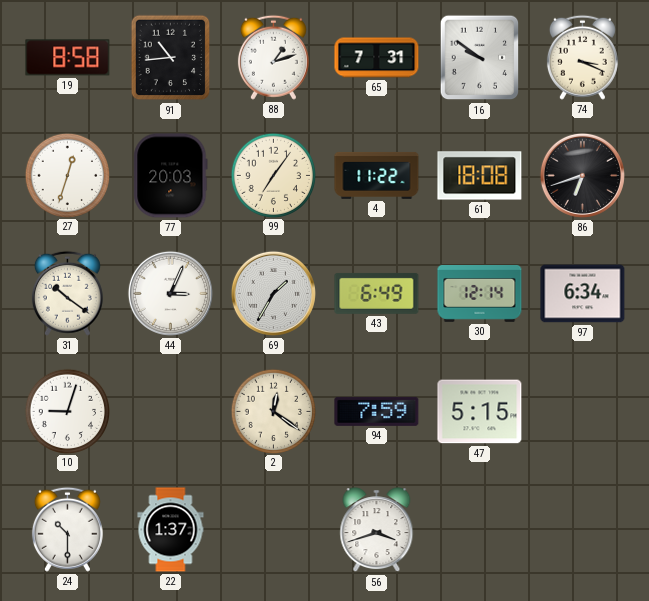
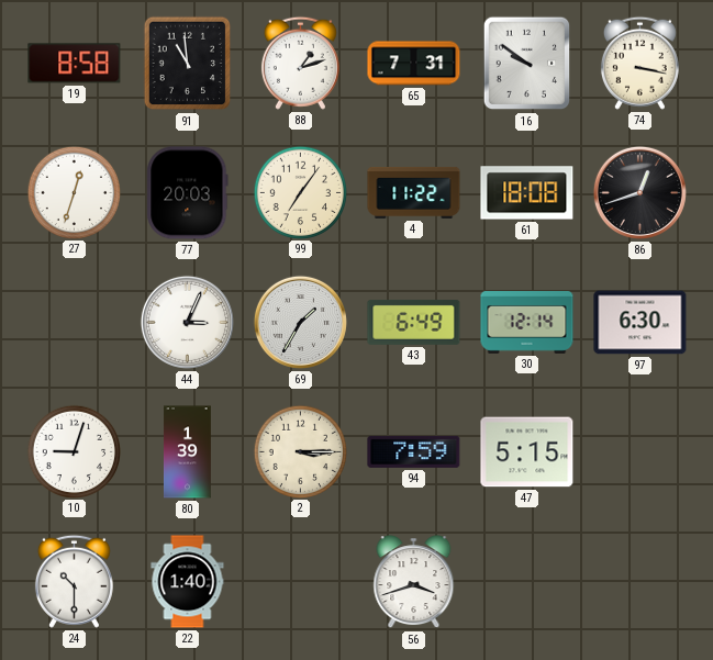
91: 10:44 -> 10:59 (188, 64)
74: 3:19 -> 3:17 (639, 63)
86: 6:42 -> 12:42 (639, 192)
31: 10:21 -> none (67, 293)
97: 6:34 -> 6:30 (640, 323)
80: none -> 1:39 (187, 452)
2: 12:21 -> 3:15 (300, 451)
22: 1:37 -> 1:40 (188, 582)
